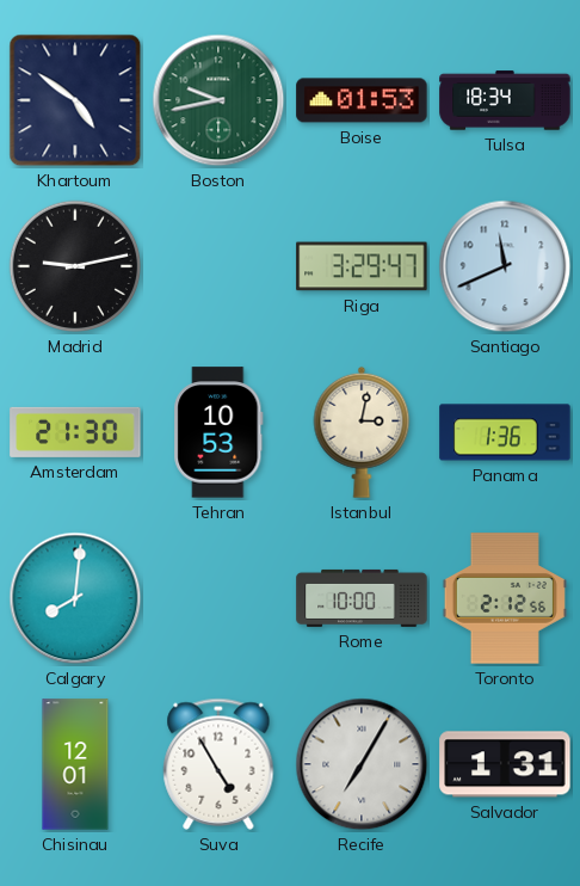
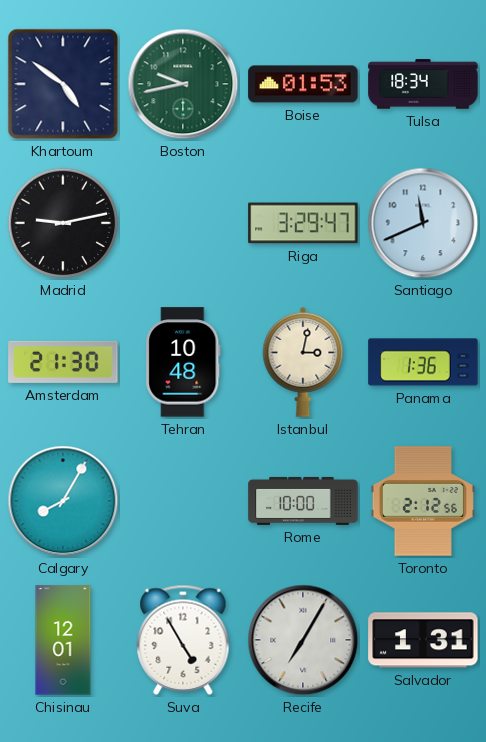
Tehran: 10:53 -> 10:48 (183, 362)
Calgary: 8:01 -> 8:05 (63, 501)
